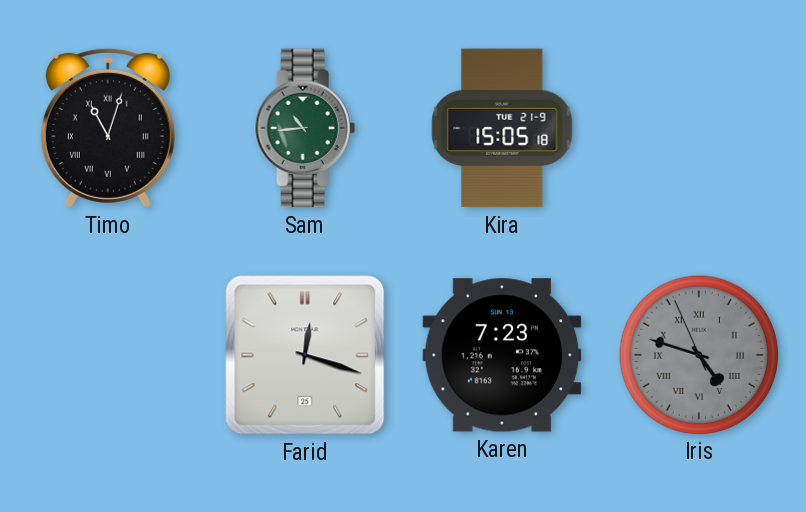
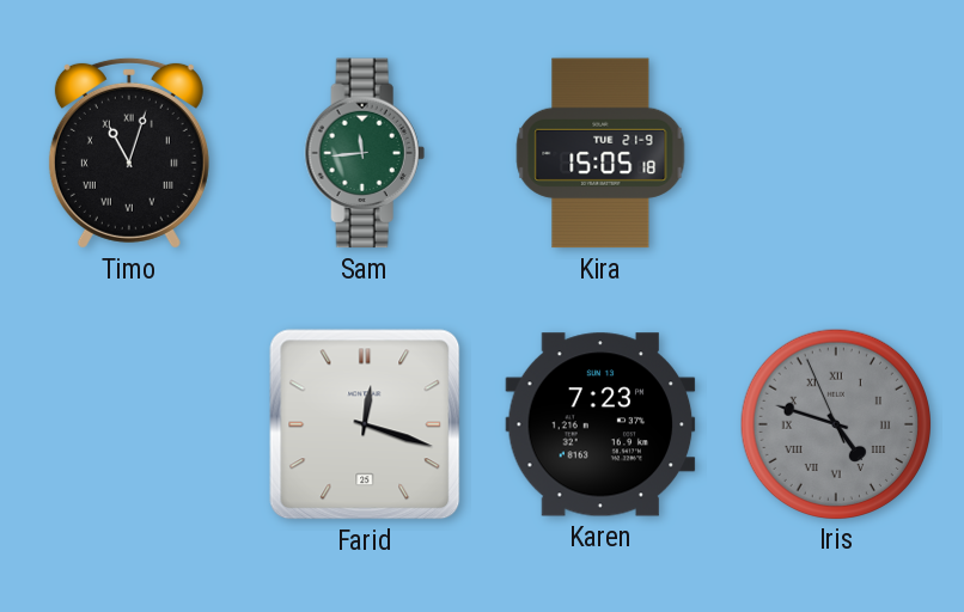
Sam: 10:44 -> 11:44 (365, 153)
